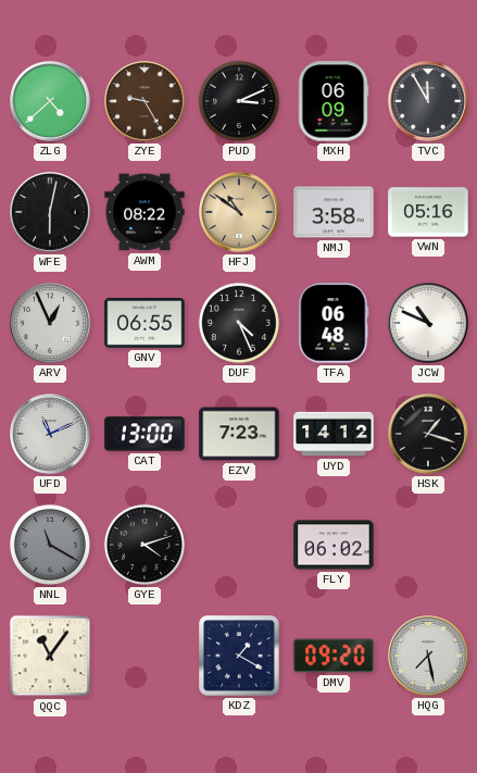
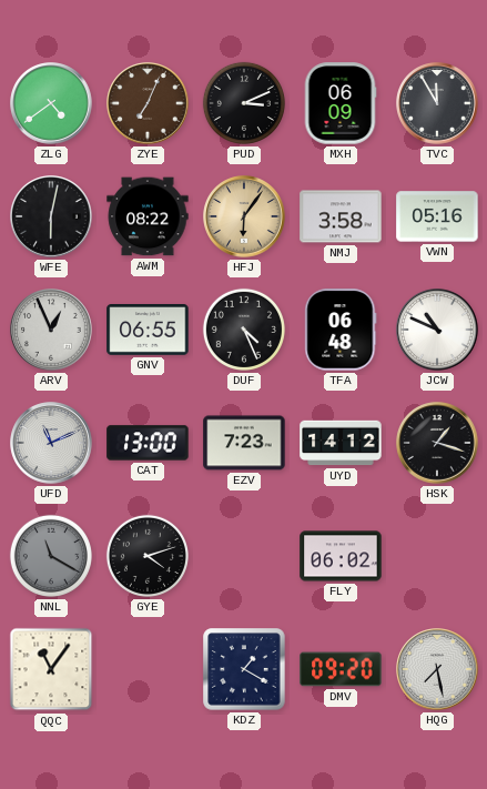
ZLG: 4:38 -> 4:39 (51, 103)
ZYE: 9:25 -> 7:04 (148, 103)
HFJ: 10:51 -> 6:06 (244, 216)
